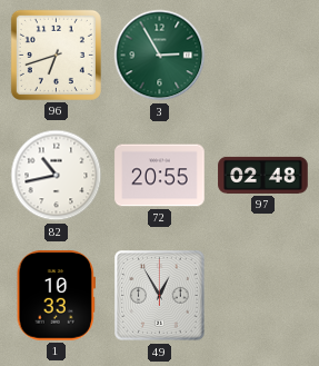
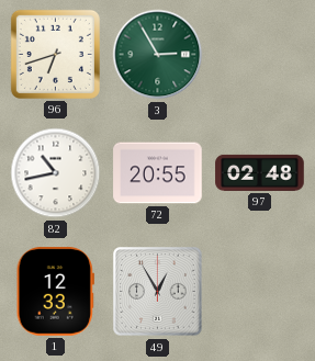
1: 10:33 -> 12:33 (55, 292)
